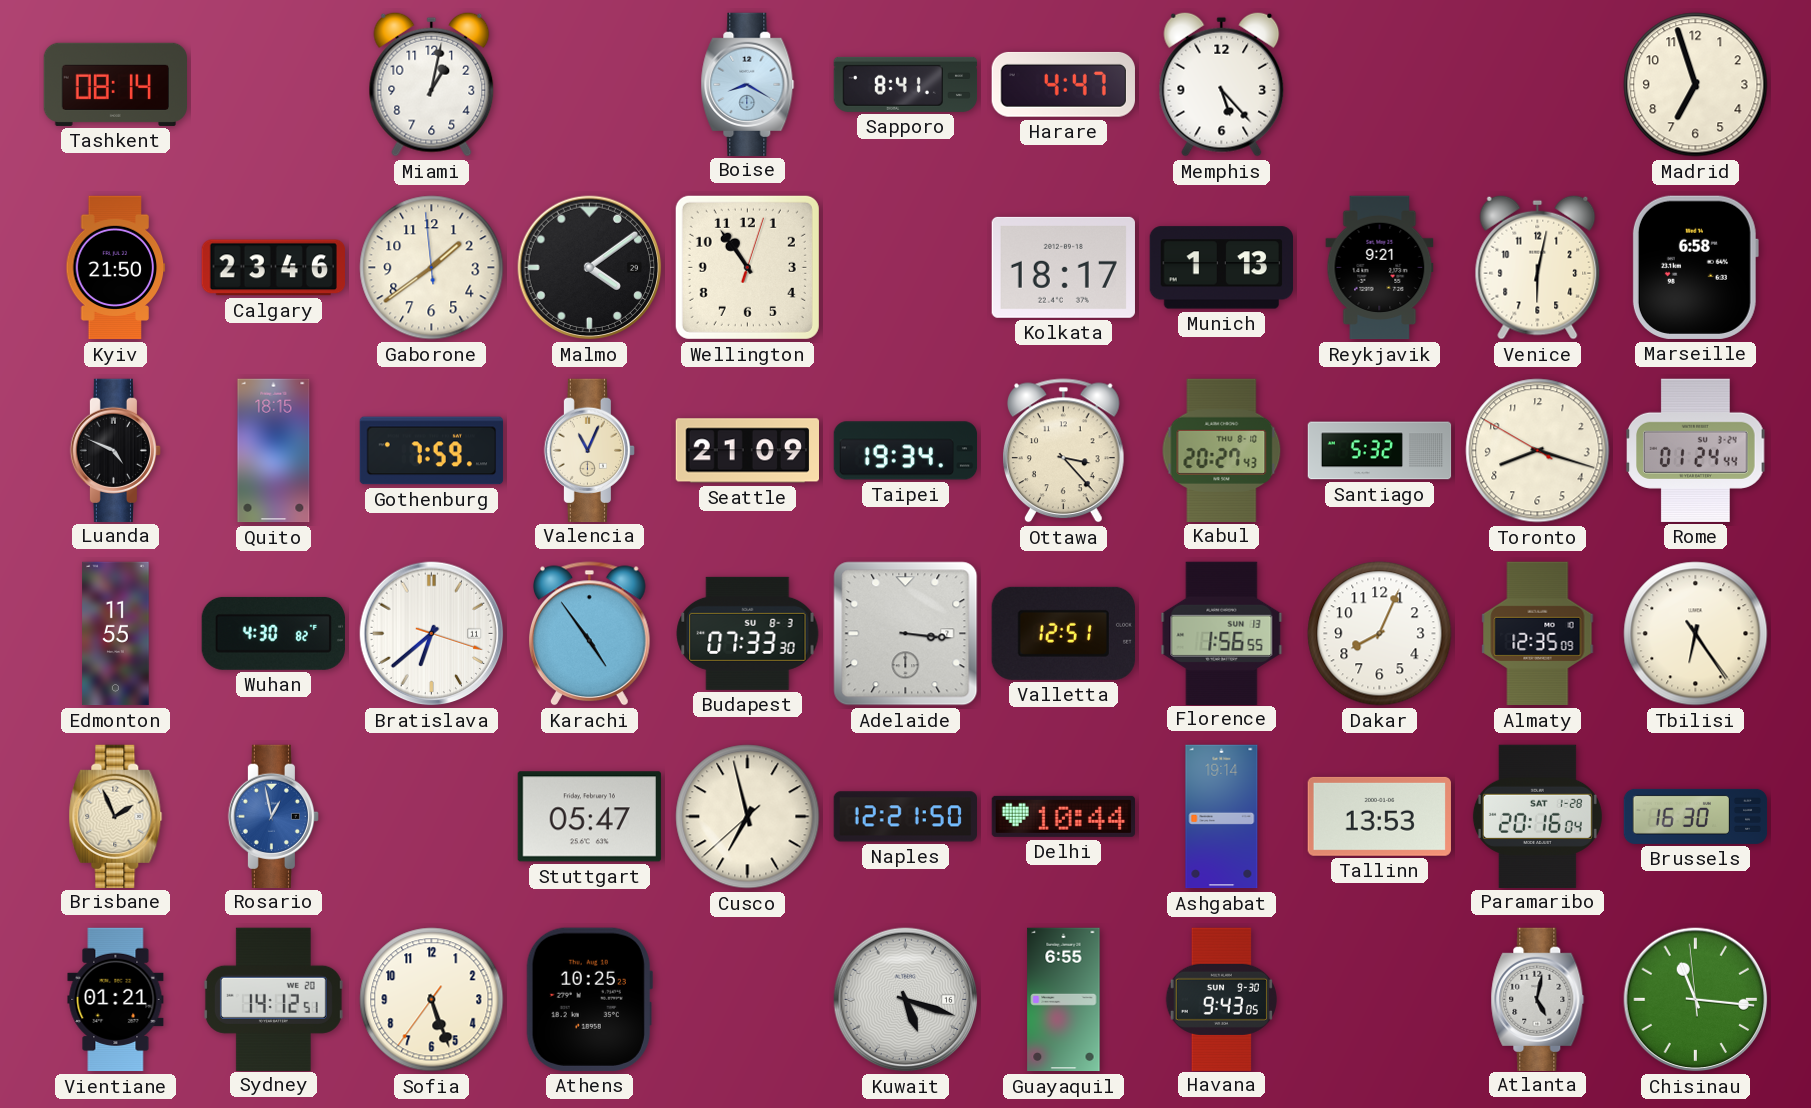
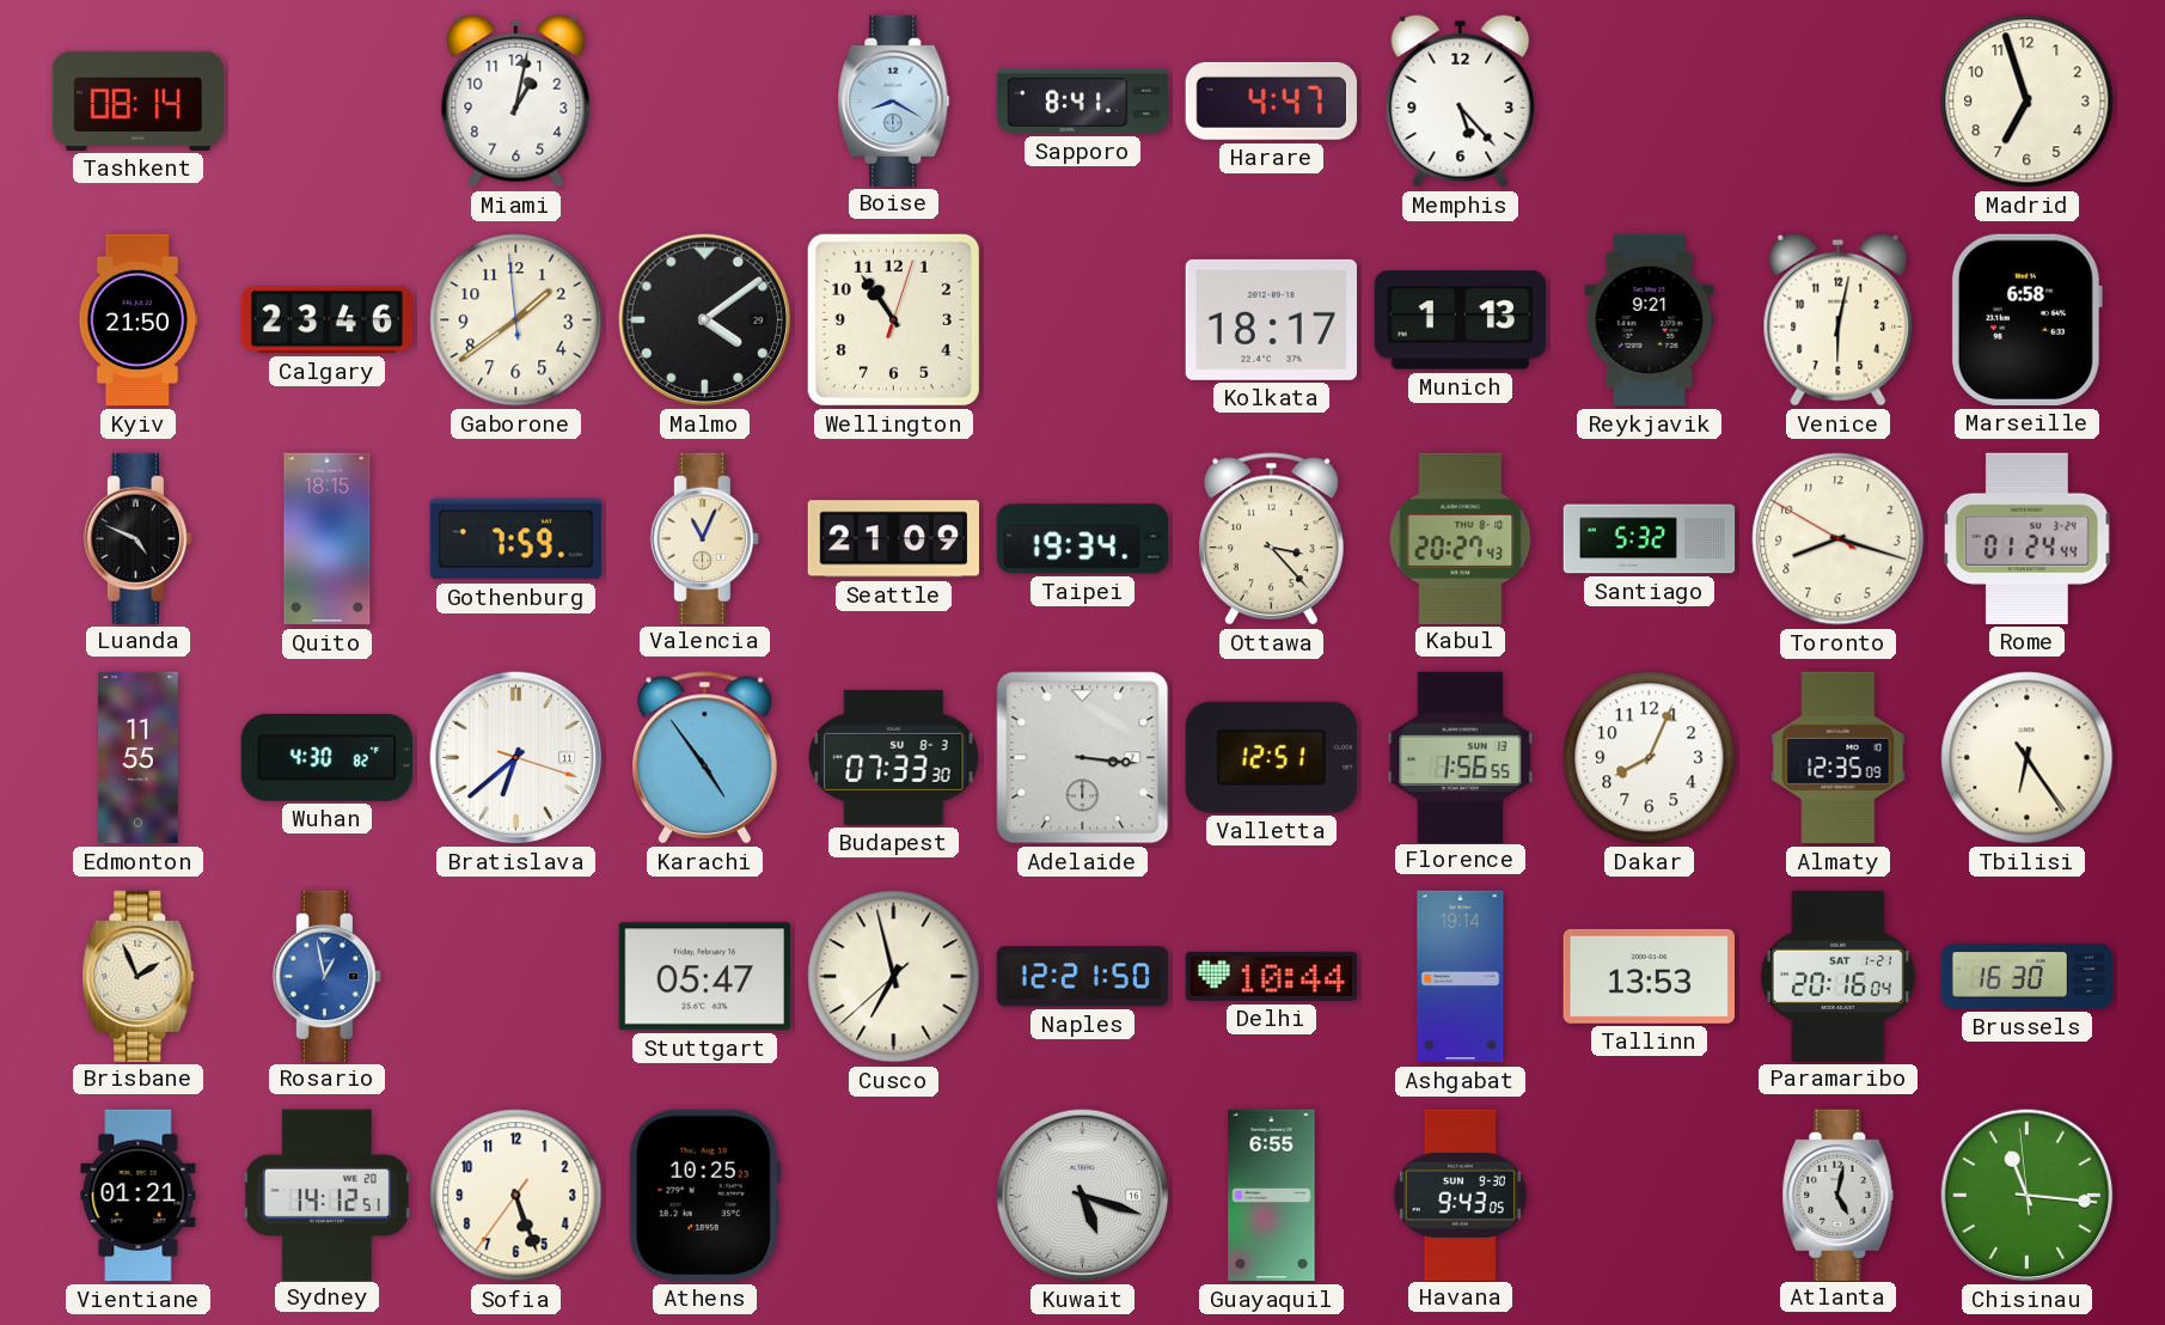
Paramaribo date: SAT 1-28 -> SAT 1-21 (1837, 976)
